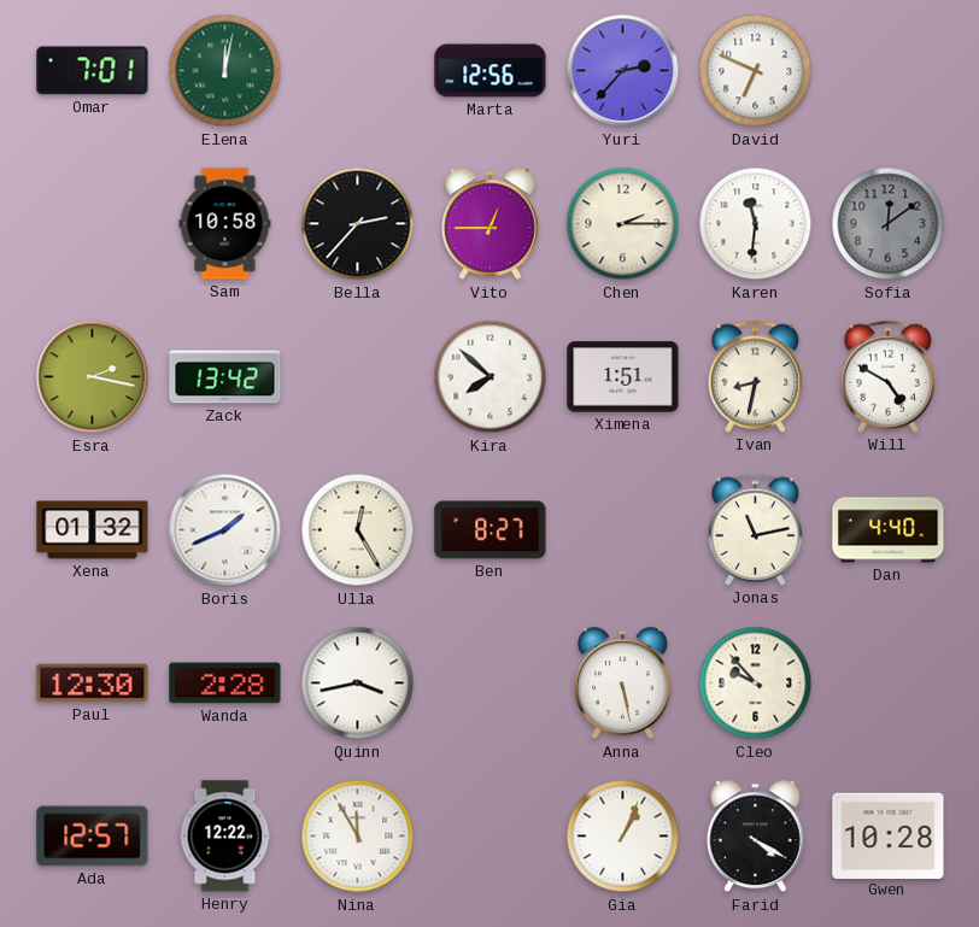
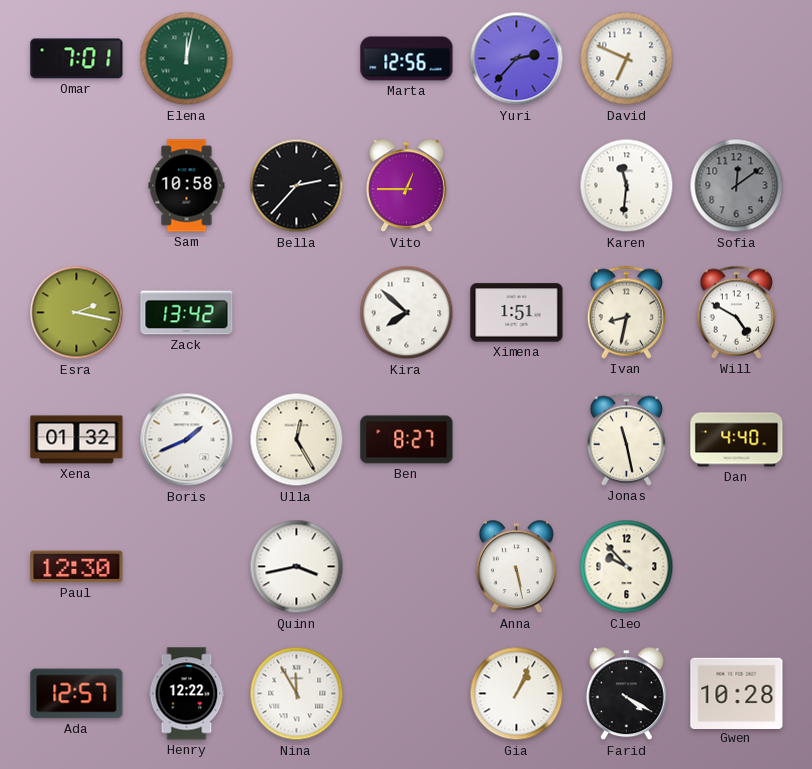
Chen: 2:15 -> none (623, 224)
Jonas: 11:13 -> 11:28 (627, 439)
Wanda: 2:28 -> none (225, 683)
